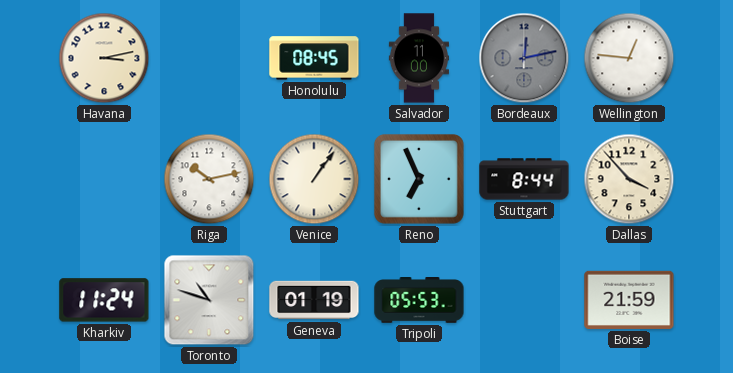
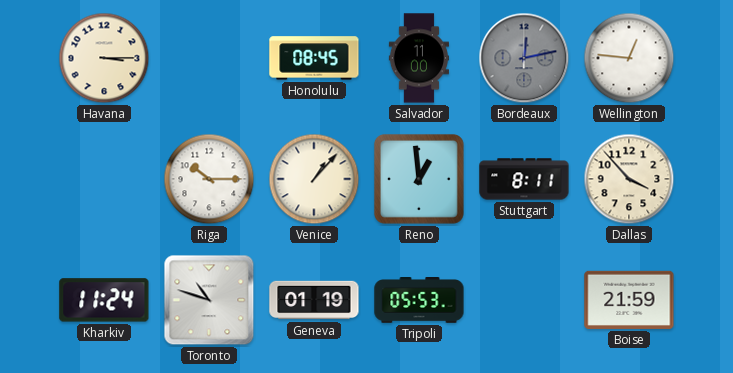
Havana: 3:13 -> 3:15 (104, 58)
Riga: 10:13 -> 10:15 (209, 179)
Venice: 1:06 -> 1:07 (314, 179)
Reno: 6:56 -> 12:59 (419, 179)
Stuttgart: 8:44 -> 8:11 (524, 179)
